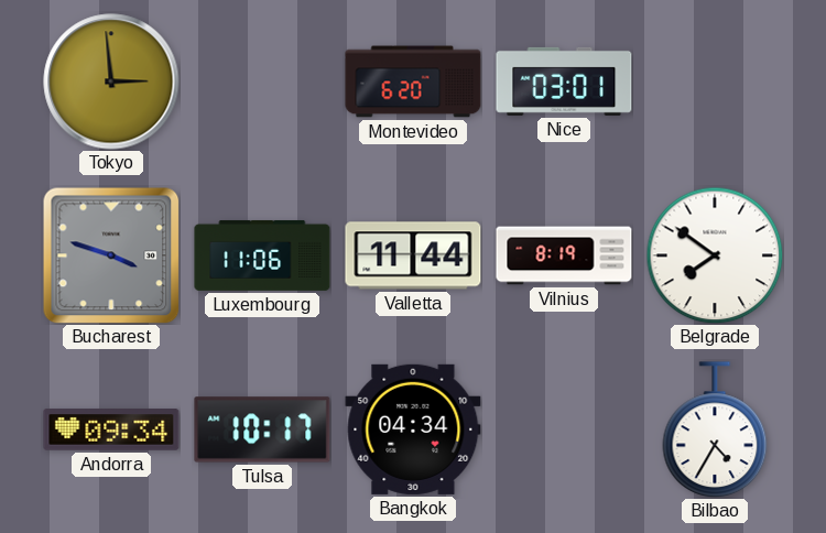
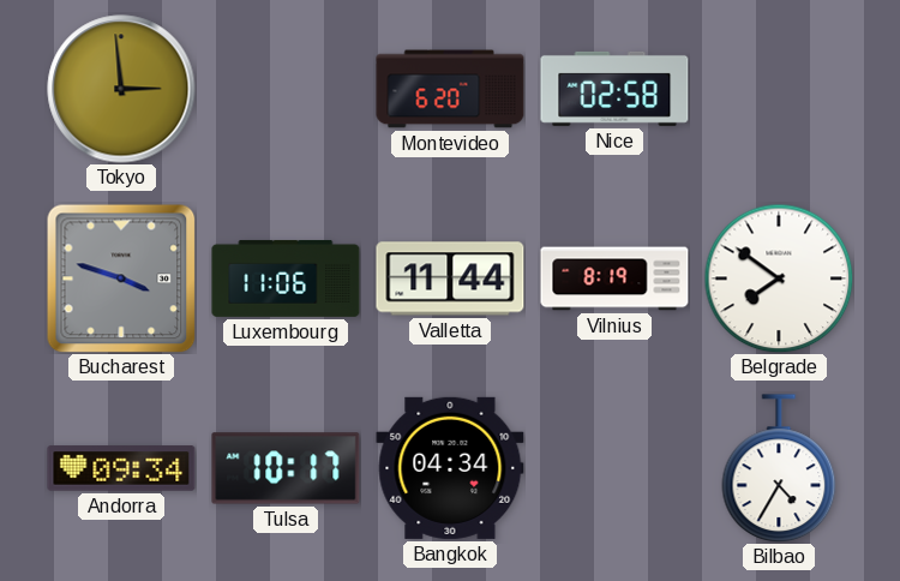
Nice: 03:01 -> 02:58 (614, 89)
